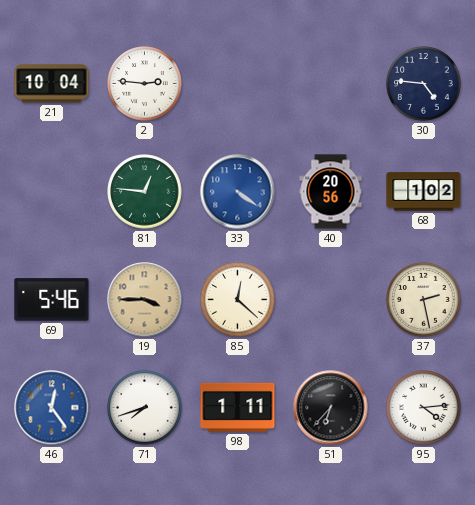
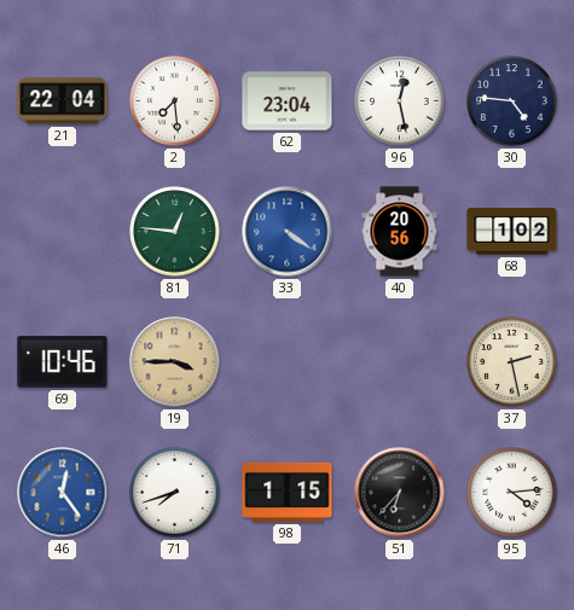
21: 10:04 -> 22:04 (63, 101)
2: 2:46 -> 7:29 (175, 101)
62: none -> 23:04 (288, 101)
96: none -> 12:28 (400, 101)
69: 5:46 -> 10:46 (63, 362)
85: 12:22 -> none (238, 300)
98: 1:11 -> 1:15 (288, 492)
